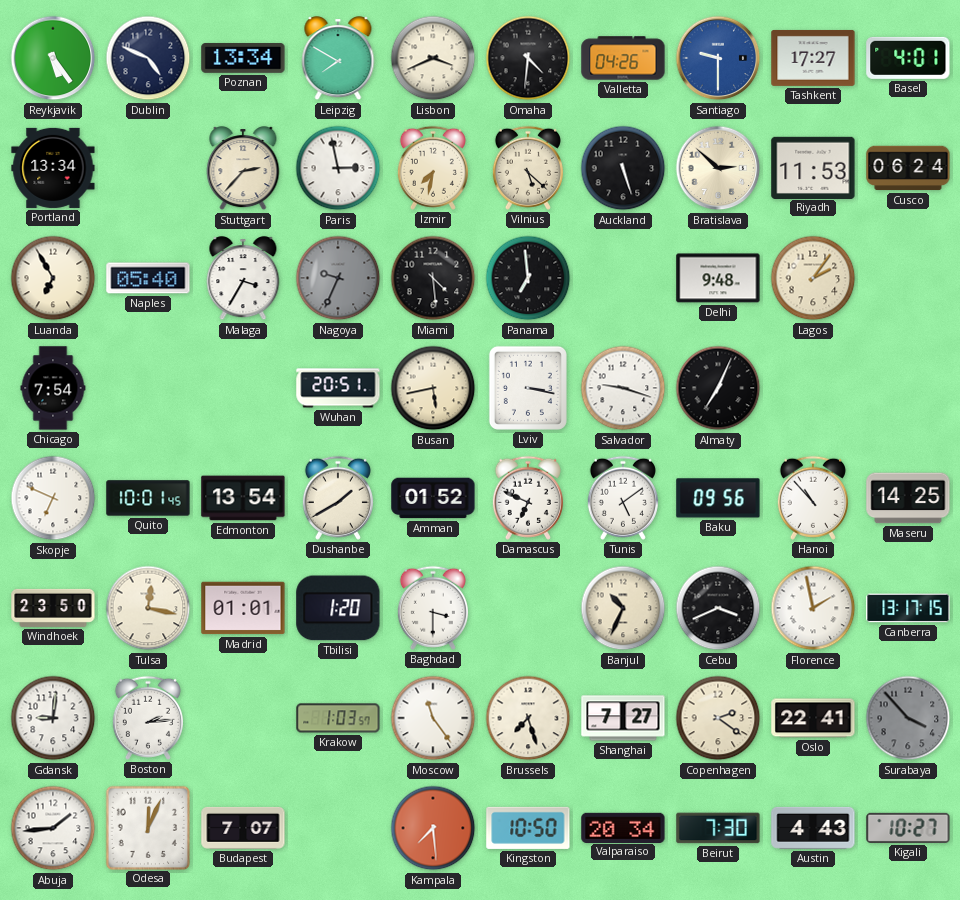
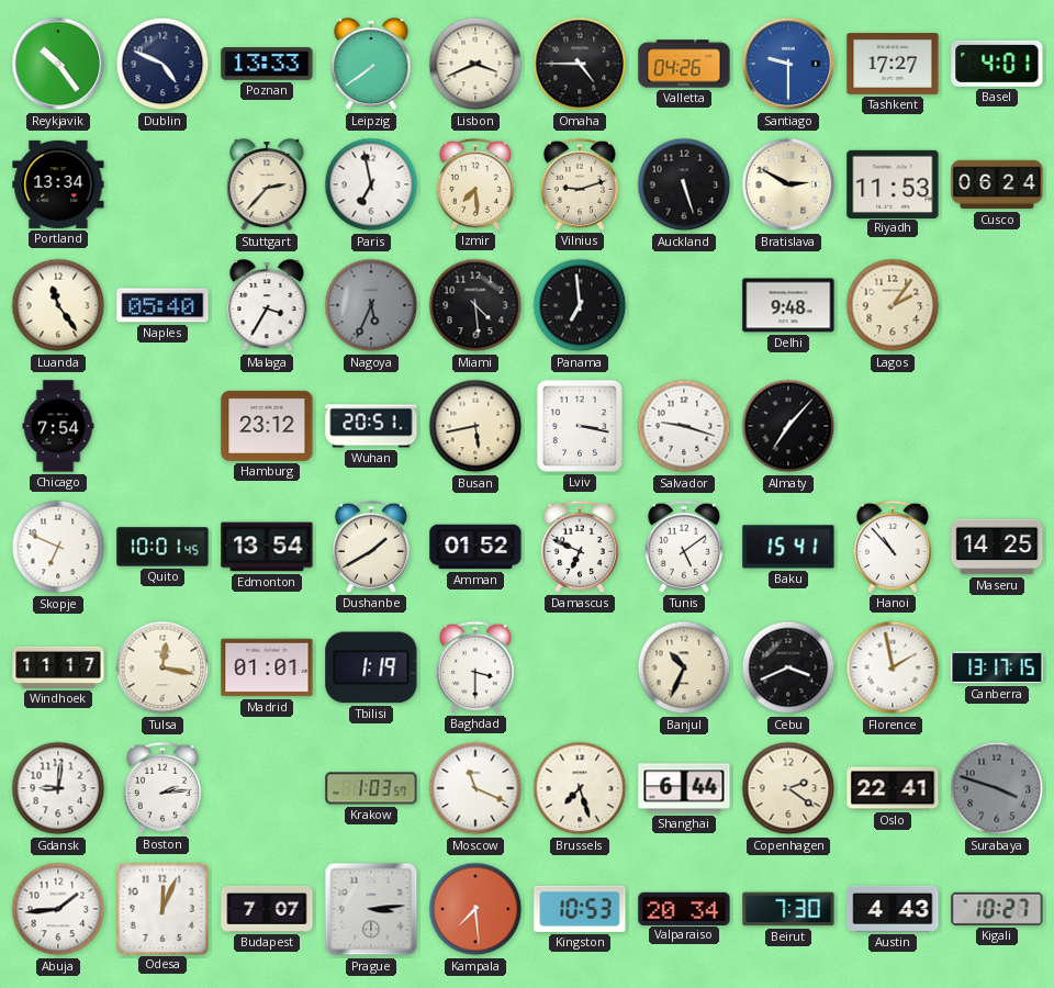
Reykjavik: 5:24 -> 10:24 (58, 64)
Poznan: 13:34 -> 13:33 (267, 65)
Leipzig: 7:50 -> 7:39 (371, 65)
Omaha: 4:31 -> 4:45 (580, 64)
Paris: 2:58 -> 6:58 (371, 184)
Izmir: 7:32 -> 7:29 (475, 184)
Vilnius: 5:22 -> 9:12 (580, 184)
Bratislava: 2:52 -> 2:50 (788, 184)
Luanda: 6:55 -> 11:24 (58, 305)
Nagoya: 9:34 -> 5:34 (371, 305)
Hamburg: none -> 23:12 (267, 426)
Almaty: 7:04 -> 7:07 (788, 426)
Baku: 09:56 -> 15:41 (788, 547)
Windhoek: 23:50 -> 11:17 (58, 667)
Tbilisi: 1:20 -> 1:19 (371, 667)
Moscow: 11:24 -> 11:19 (475, 788)
Shanghai: 7:27 -> 6:44 (684, 788)
Surabaya: 3:53 -> 3:48 (997, 788)
Prague: none -> 3:14 (371, 909)
Kingston: 10:50 -> 10:53 (580, 909)
